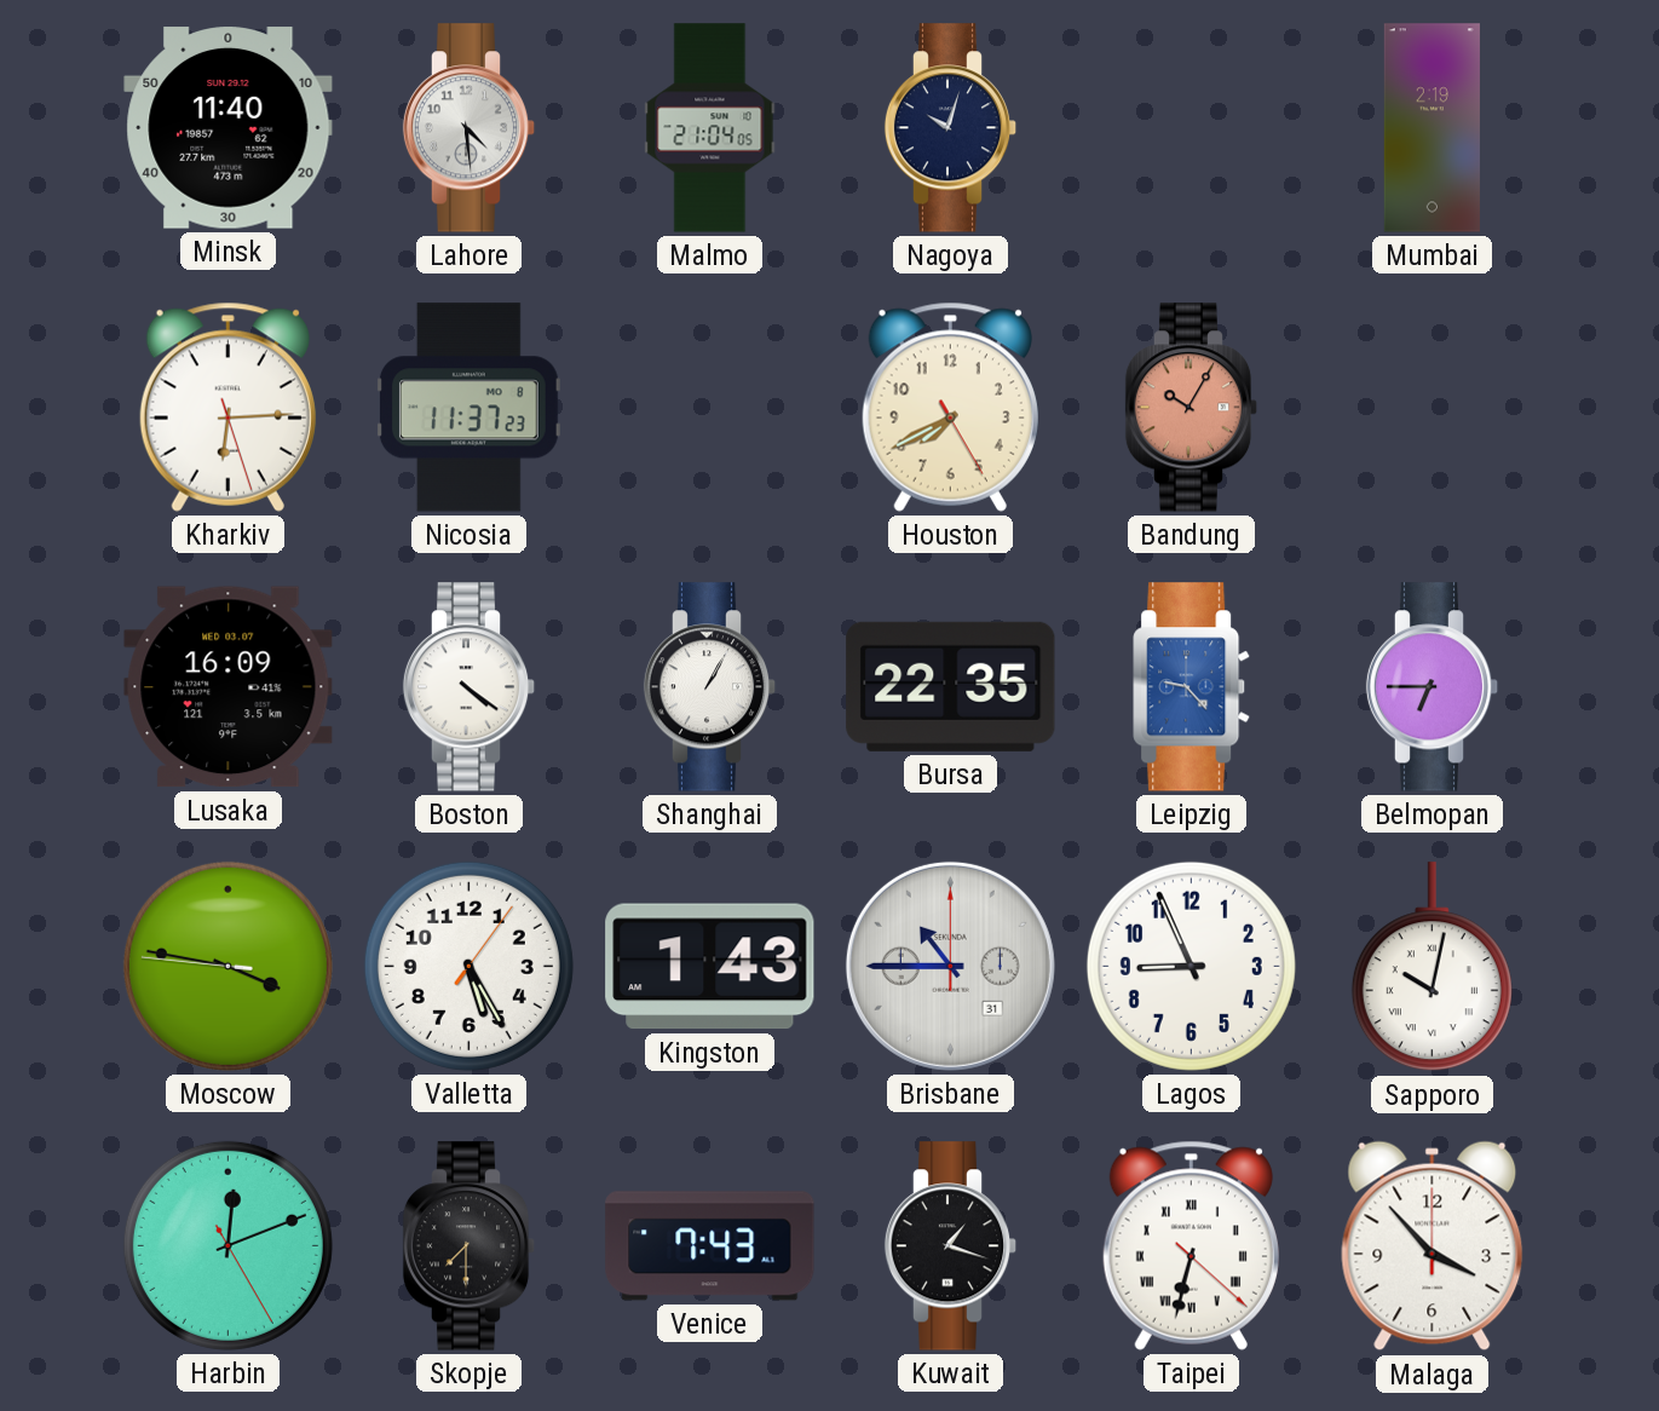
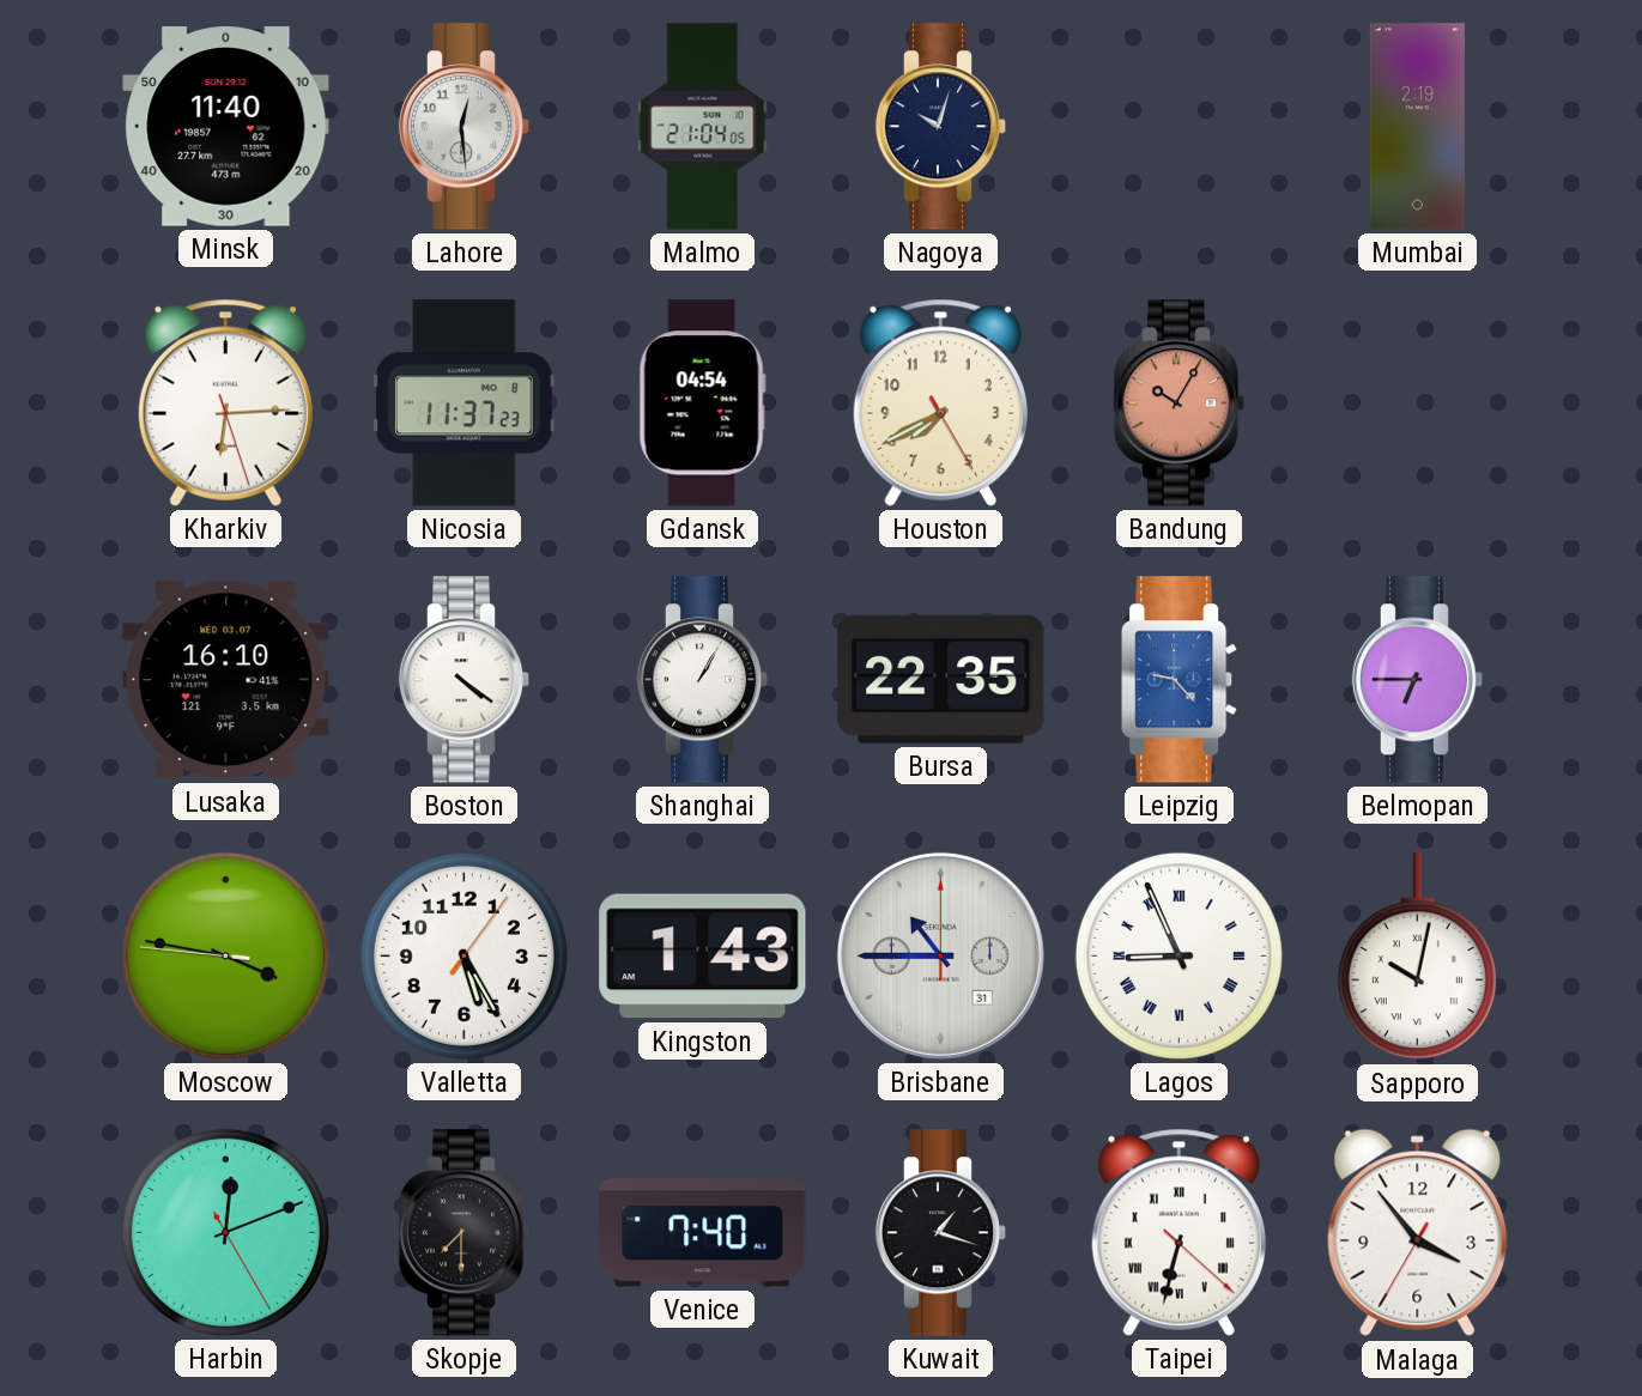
Lahore: 4:29 -> 12:29 (465, 127)
Gdansk: none -> 04:54 (702, 403)
Lusaka: 16:09 -> 16:10 (226, 680)
Lagos numerals: Arabic -> Roman (1179, 955)
Venice: 7:43 -> 7:40 (703, 1233)
Malaga: 3:53:00 -> 3:53:35 (1418, 1233)
